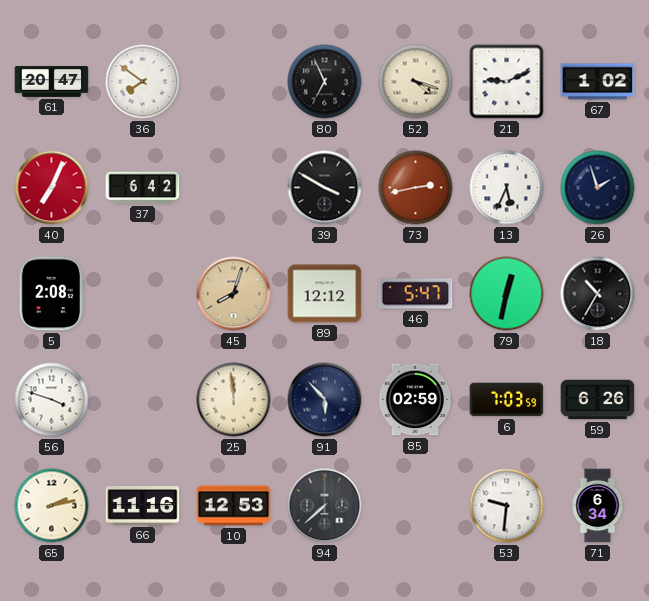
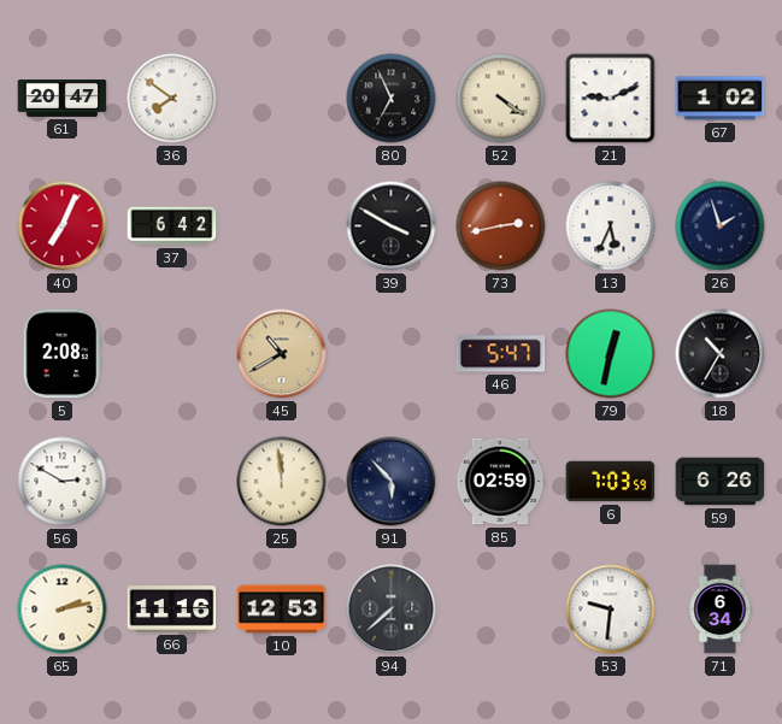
52: 4:18 -> 4:21 (501, 99)
45: 8:03 -> 10:40 (282, 354)
89: 12:12 -> none (325, 294)
56: 3:48 -> 2:50 (63, 482)
